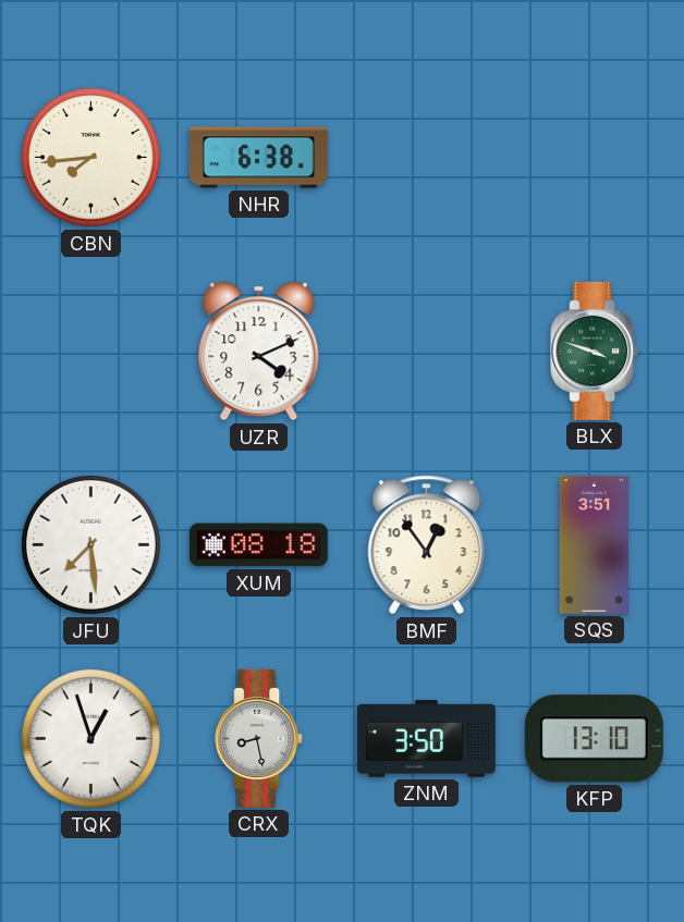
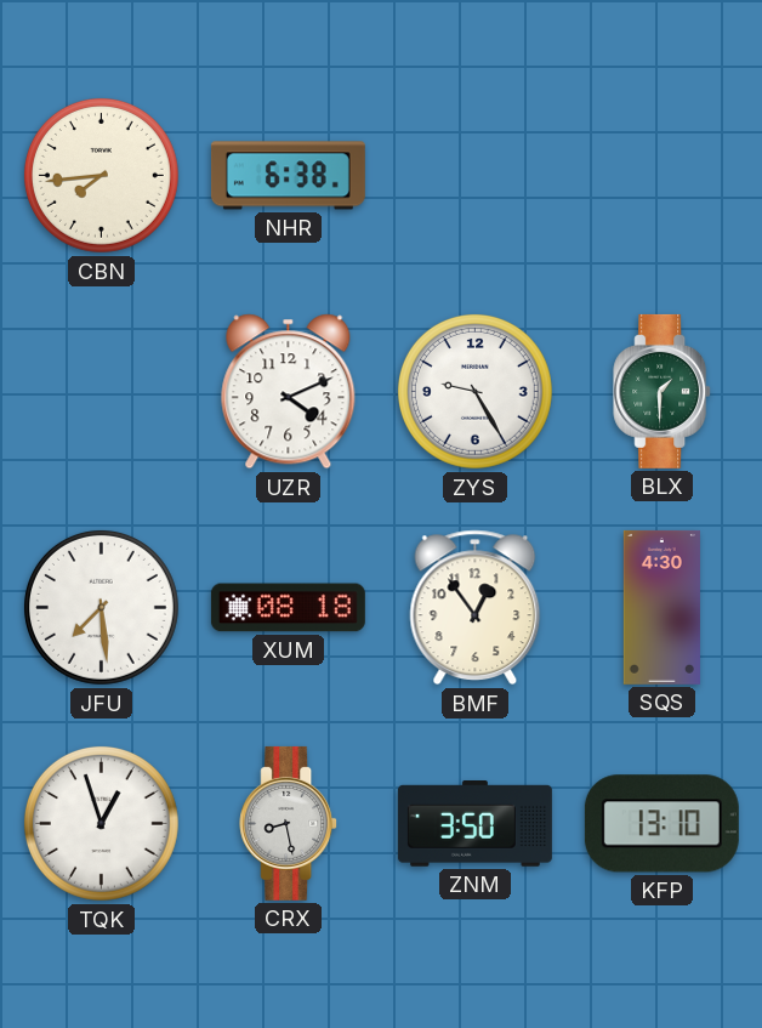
ZYS: none -> 9:25 (474, 391)
BLX: 3:48 -> 1:30 (663, 391)
SQS: 3:51 -> 4:30 (661, 607)
